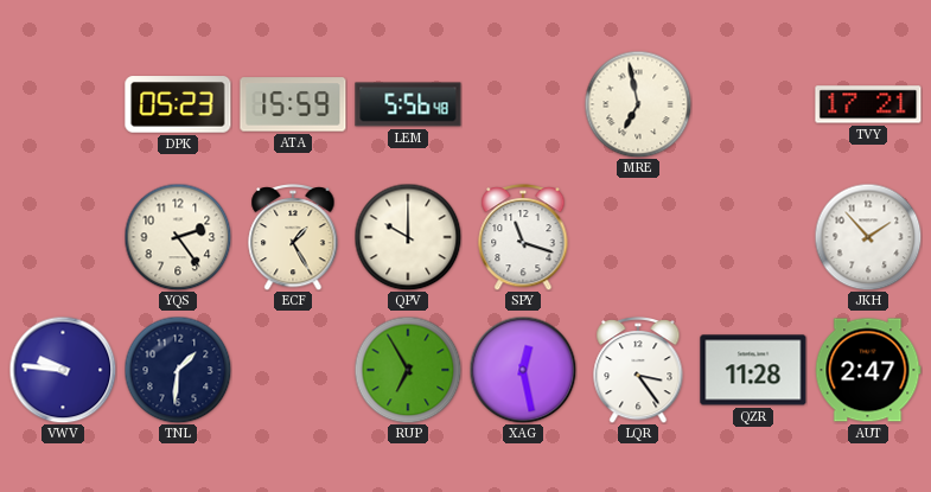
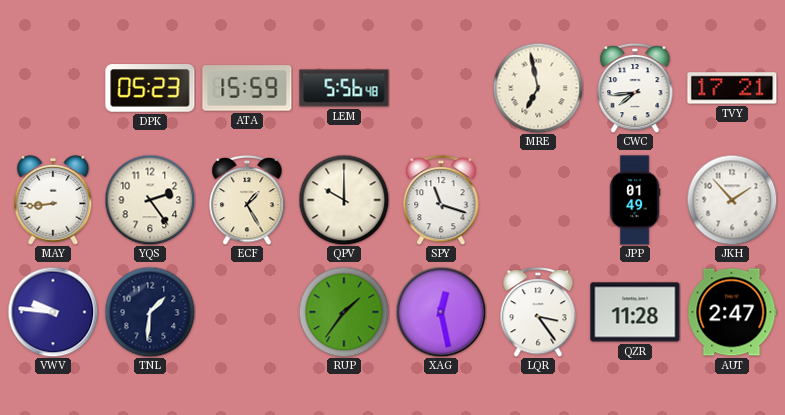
CWC: none -> 7:44 (635, 88)
MAY: none -> 8:44 (53, 200)
JPP: none -> 01:49 (635, 200)
RUP: 6:55 -> 1:36 (344, 312)
